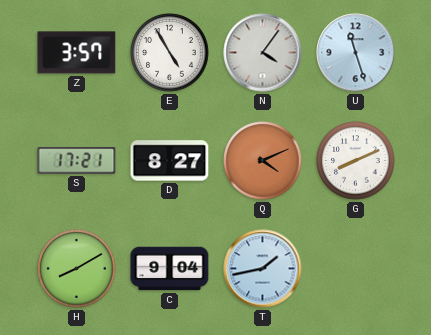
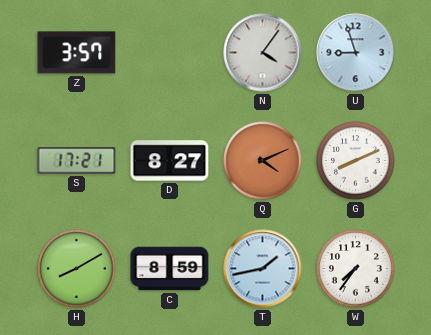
E: 4:55 -> none (170, 53)
U: 11:27 -> 8:57 (356, 53)
C: 9:04 -> 8:59 (170, 269)
W: none -> 7:36 (356, 269)
